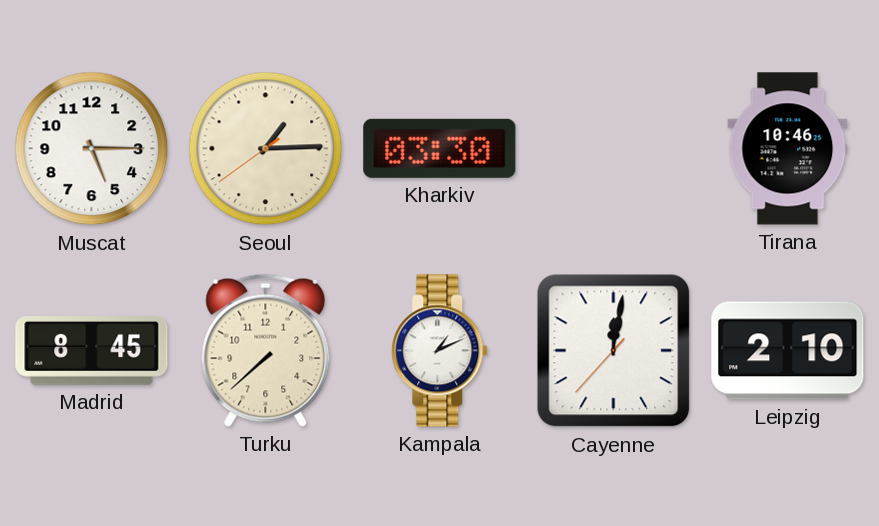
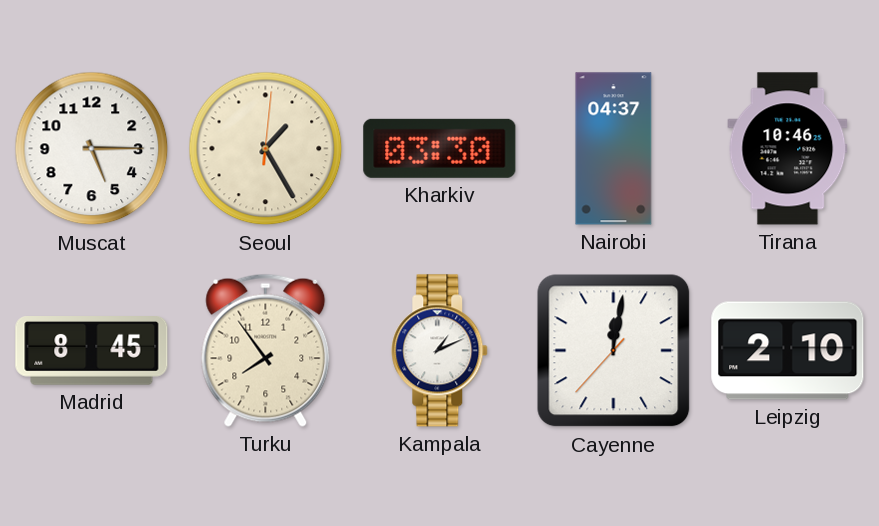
Seoul: 1:14 -> 1:25 (266, 149)
Nairobi: none -> 04:37 (614, 149)
Turku: 7:38 -> 7:54 (266, 350)
